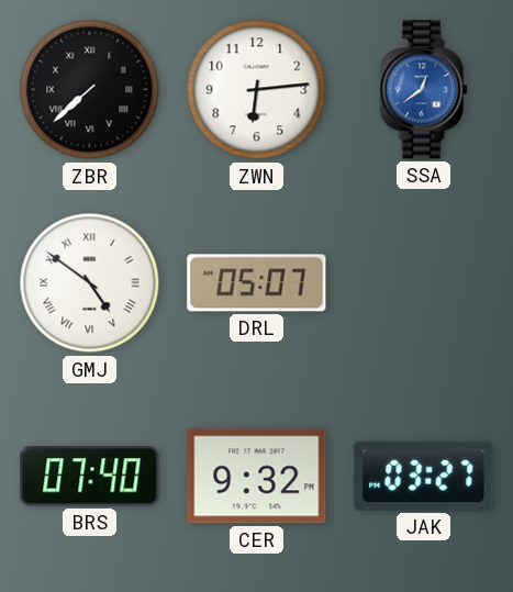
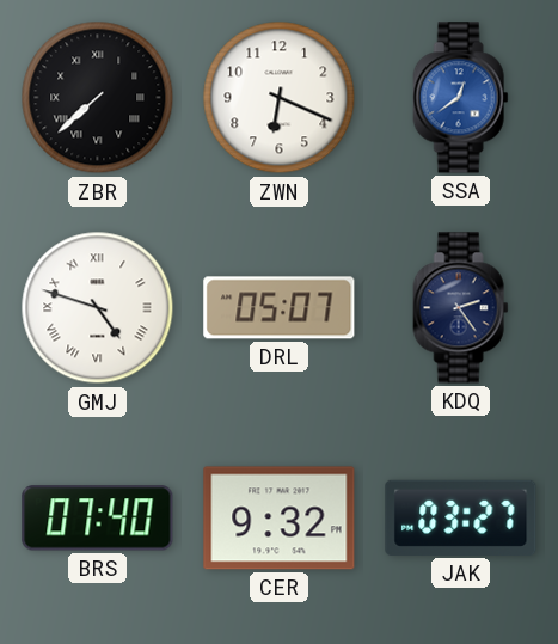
ZWN: 6:14 -> 6:19 (280, 98)
GMJ: 4:51 -> 4:48 (98, 308)
KDQ: none -> 2:24 (461, 308)
